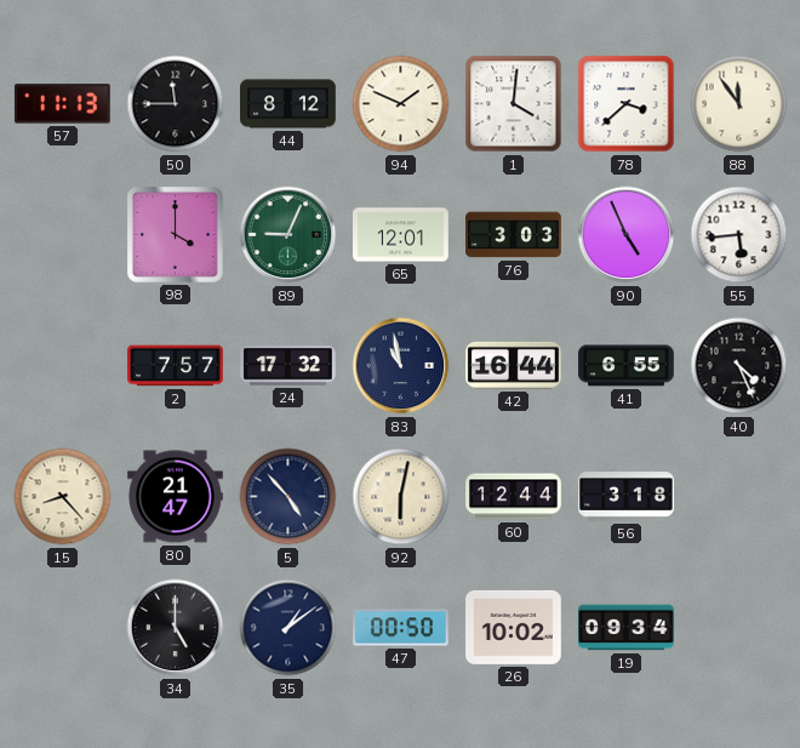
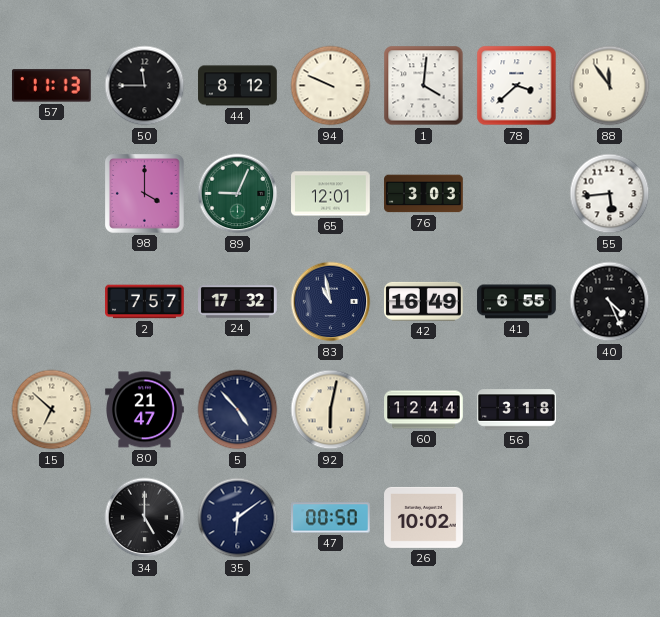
94: 1:49 -> 9:49 (331, 86)
90: 4:56 -> none (627, 235)
42: 16:44 -> 16:49 (424, 301)
15: 8:23 -> 6:52 (52, 410)
35: 1:09 -> 6:09 (238, 518)
19: 09:34 -> none (627, 628)
